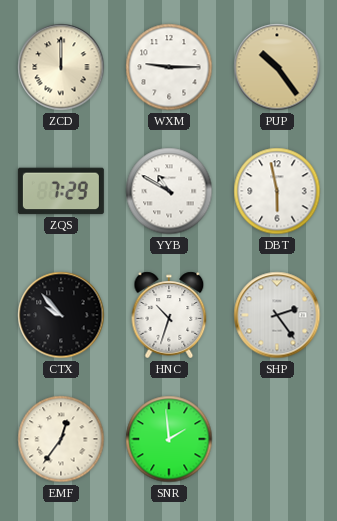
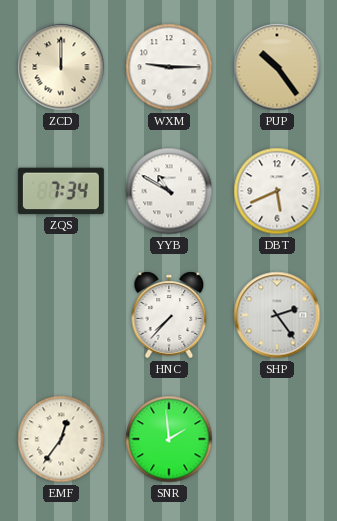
ZQS: 7:29 -> 7:34 (61, 191)
DBT: 5:58 -> 5:41 (277, 191)
CTX: 9:53 -> none (61, 315)
HNC: 10:33 -> 7:37 (169, 315)
